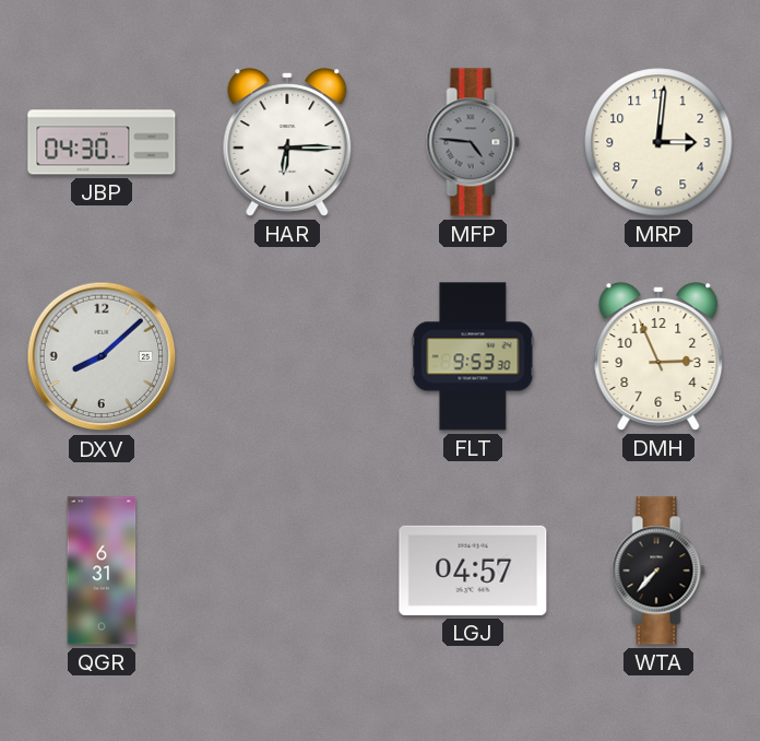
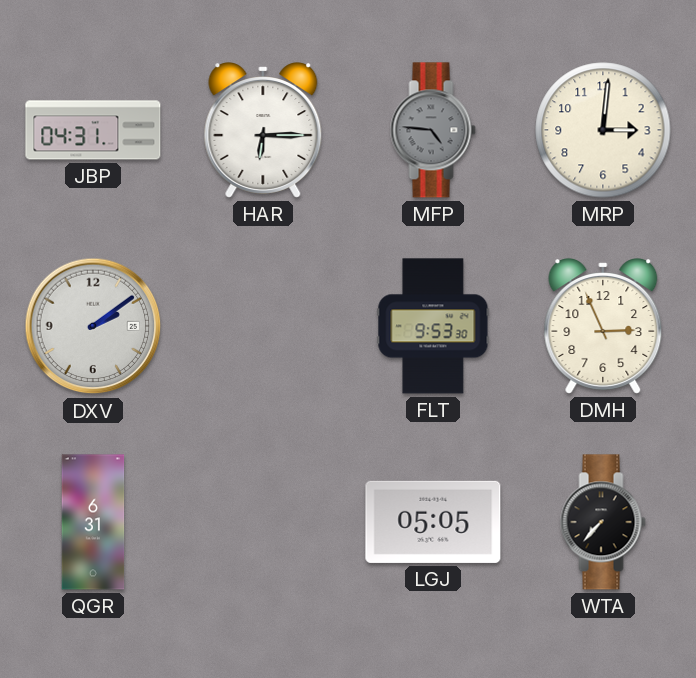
JBP: 04:30 -> 04:31 (93, 130)
DXV: 8:08 -> 2:09 (93, 326)
LGJ: 04:57 -> 05:05 (433, 522)
